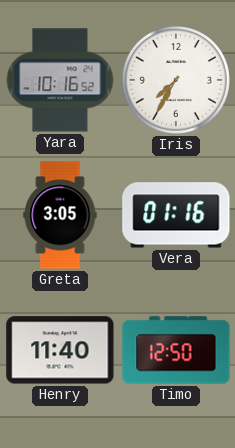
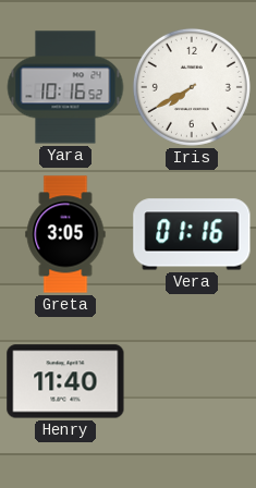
Iris: 7:35 -> 7:40 (192, 87)
Timo: 12:50 -> none (176, 350)
